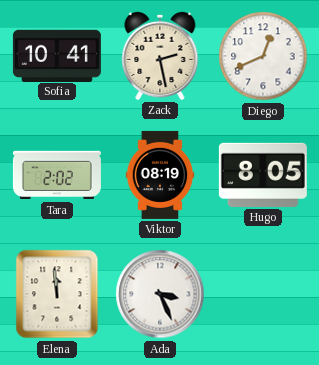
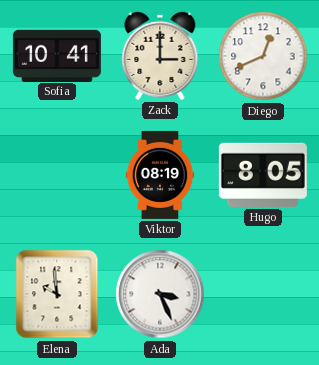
Zack: 2:28 -> 3:00 (160, 56)
Tara: 2:02 -> none (57, 175)
Elena: 11:59 -> 9:59 (57, 294)
